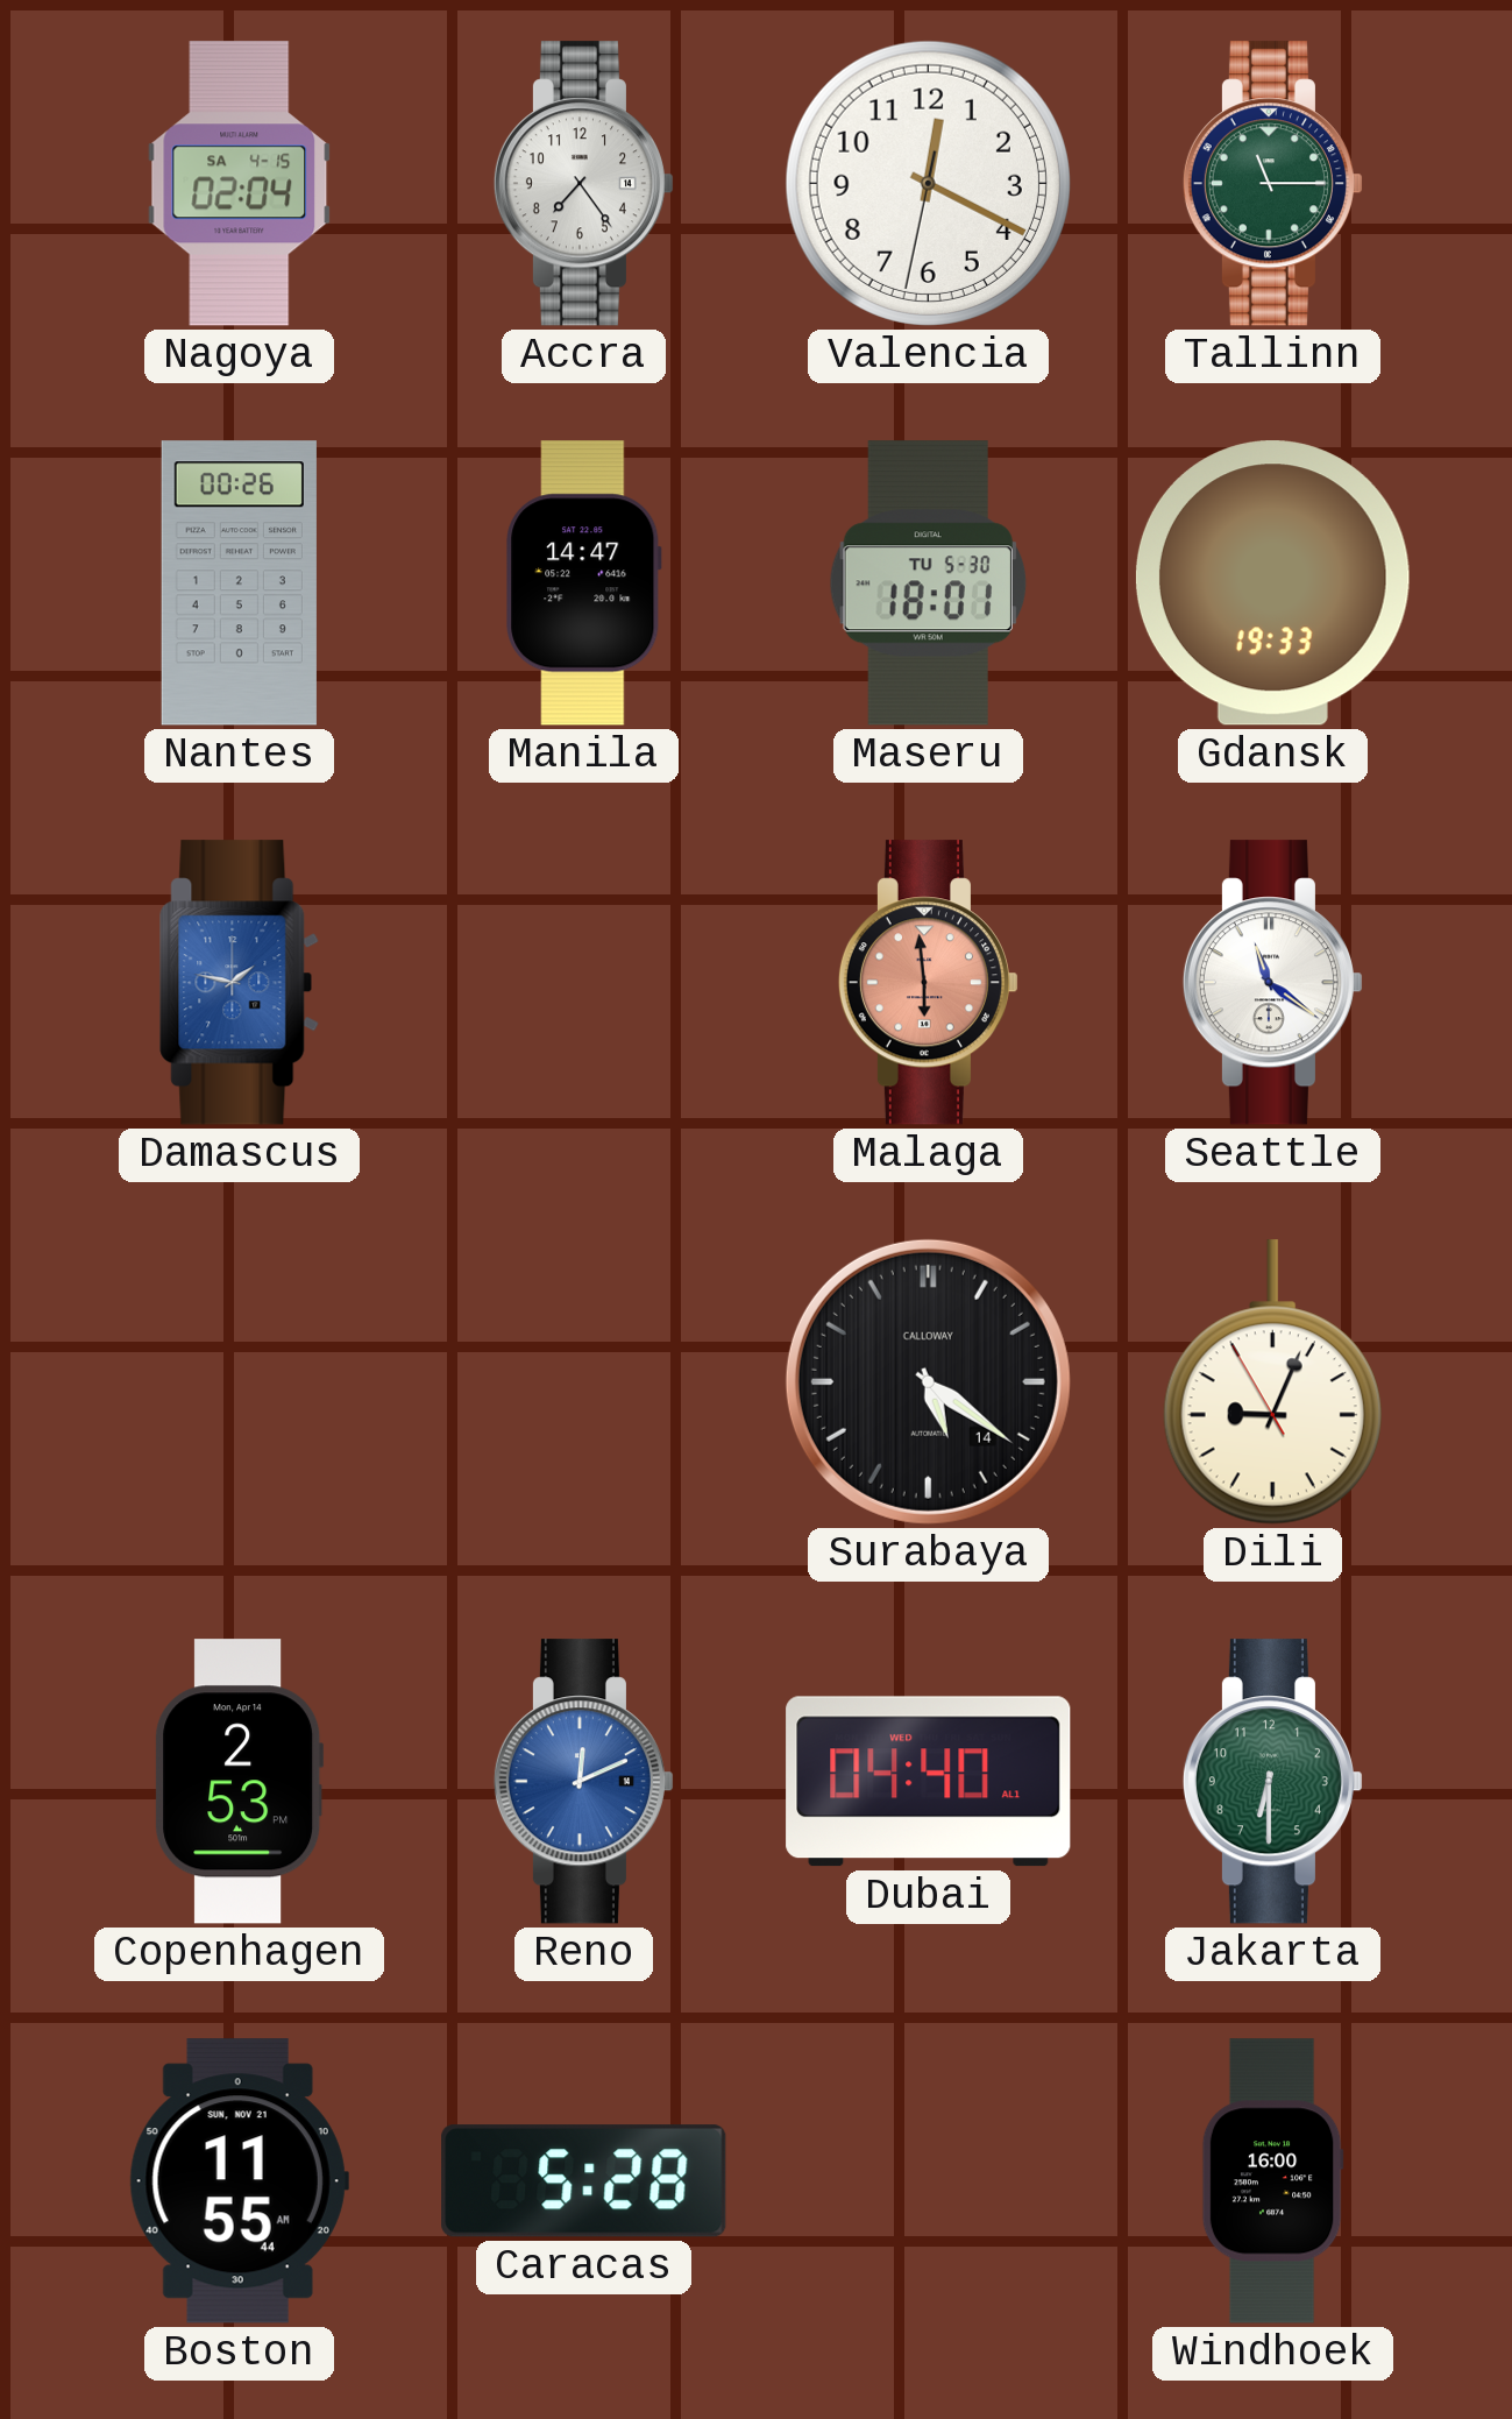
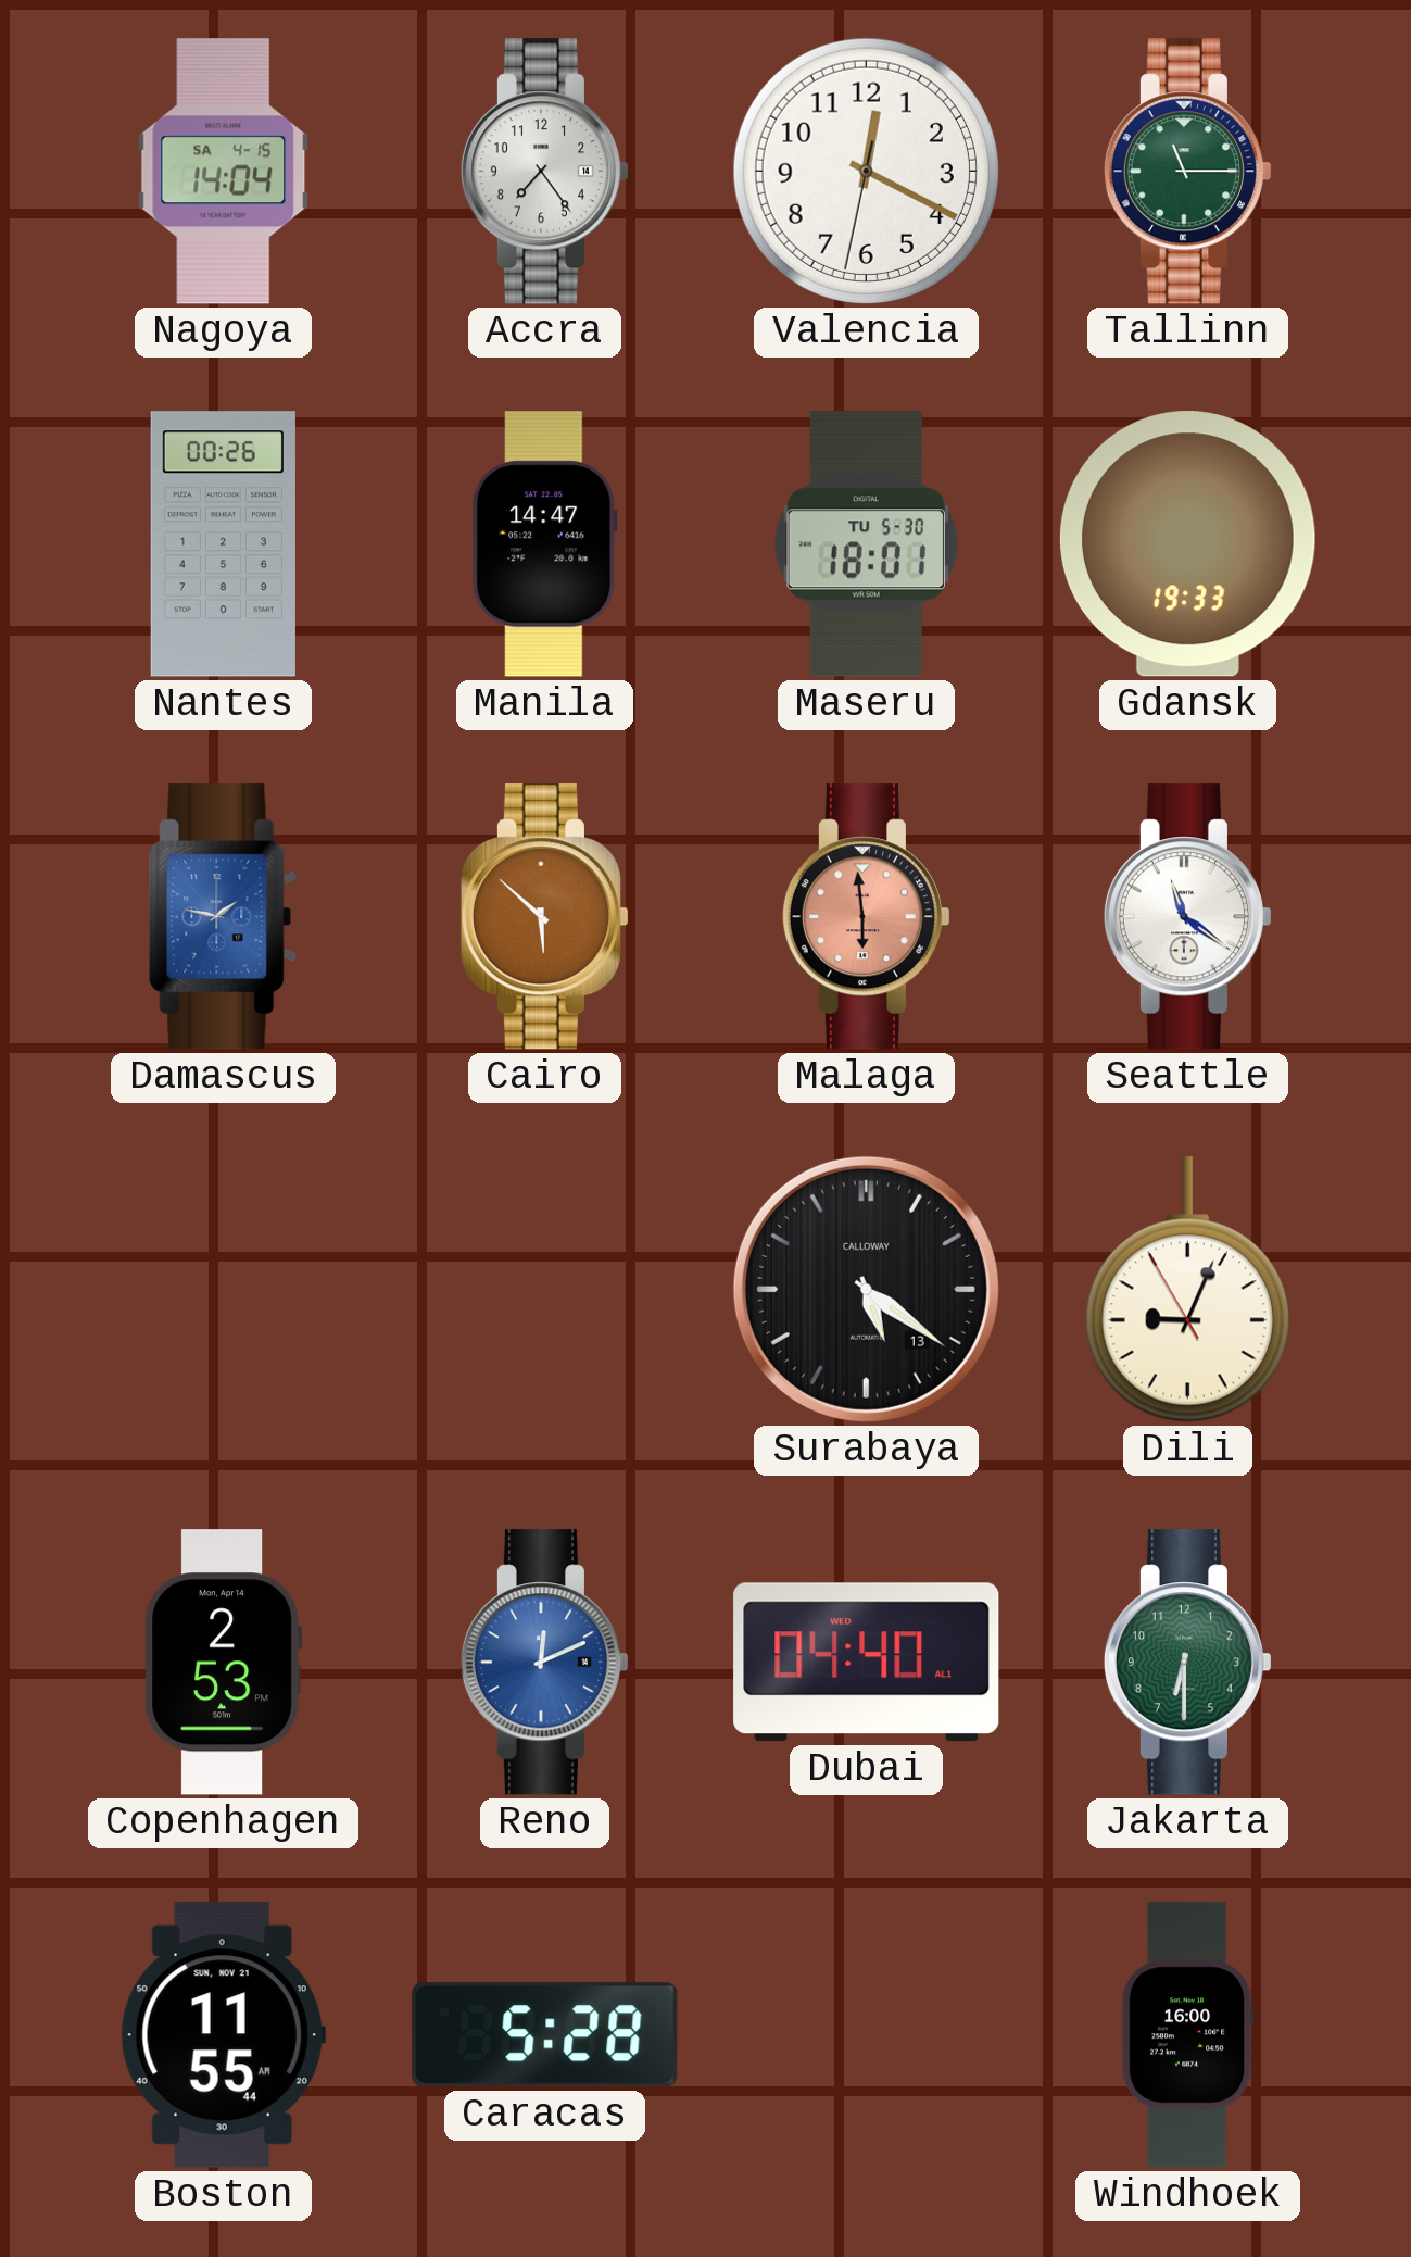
Nagoya: 02:04 -> 14:04 (224, 172)
Cairo: none -> 5:52 (544, 917)
Surabaya date: 14 -> 13 (866, 1289)
